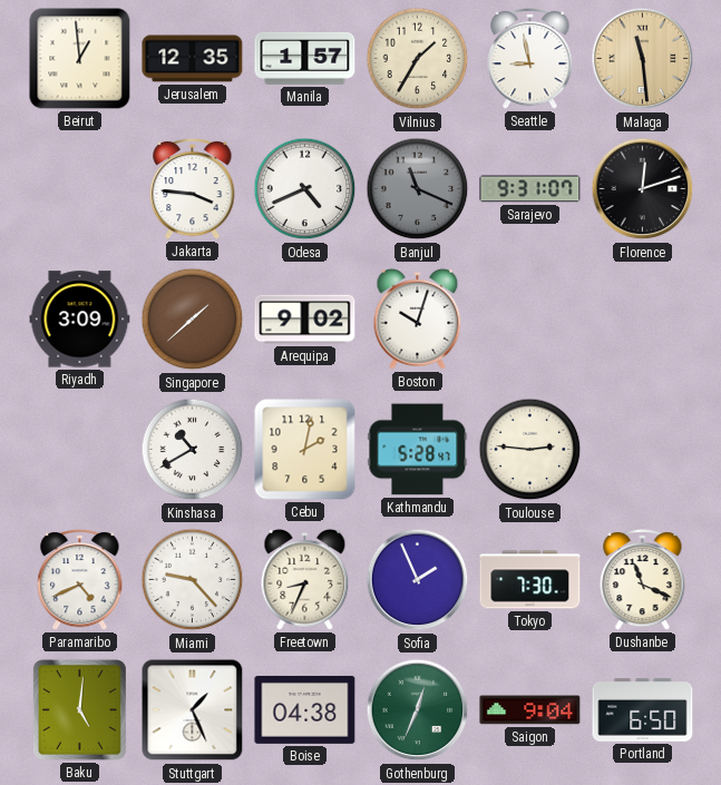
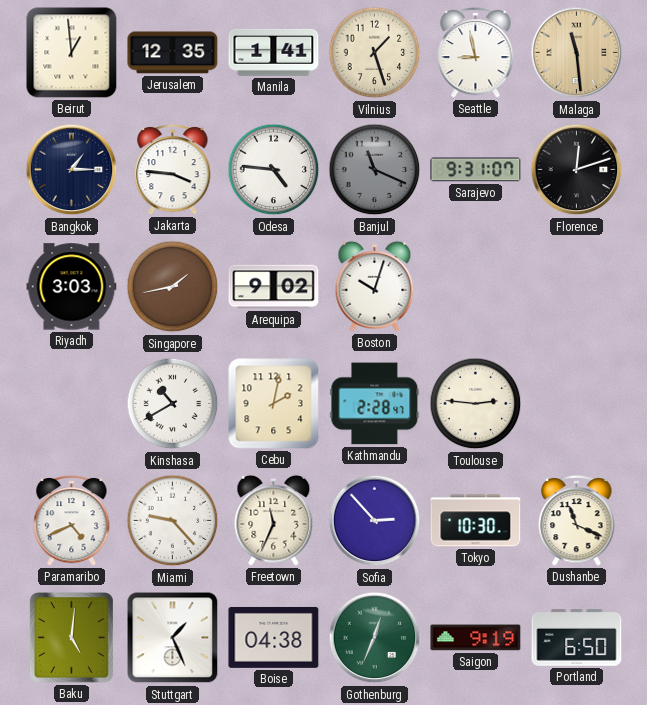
Manila: 1:57 -> 1:41 (274, 52)
Vilnius: 1:35 -> 1:27 (375, 53)
Bangkok: none -> 1:15 (72, 170)
Odesa: 4:41 -> 4:46 (274, 170)
Riyadh: 3:09 -> 3:03 (72, 287)
Singapore: 1:38 -> 1:43 (173, 287)
Kathmandu: 5:28 -> 2:28 (375, 404)
Freetown: 8:34 -> 11:34 (274, 520)
Sofia: 1:56 -> 2:53 (375, 521)
Tokyo: 7:30 -> 10:30 (476, 521)
Saigon: 9:04 -> 9:19 (476, 638)
